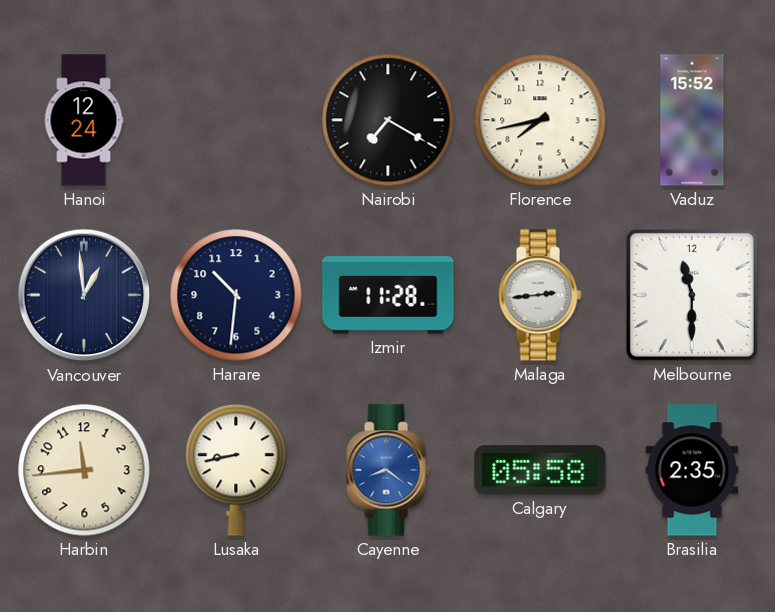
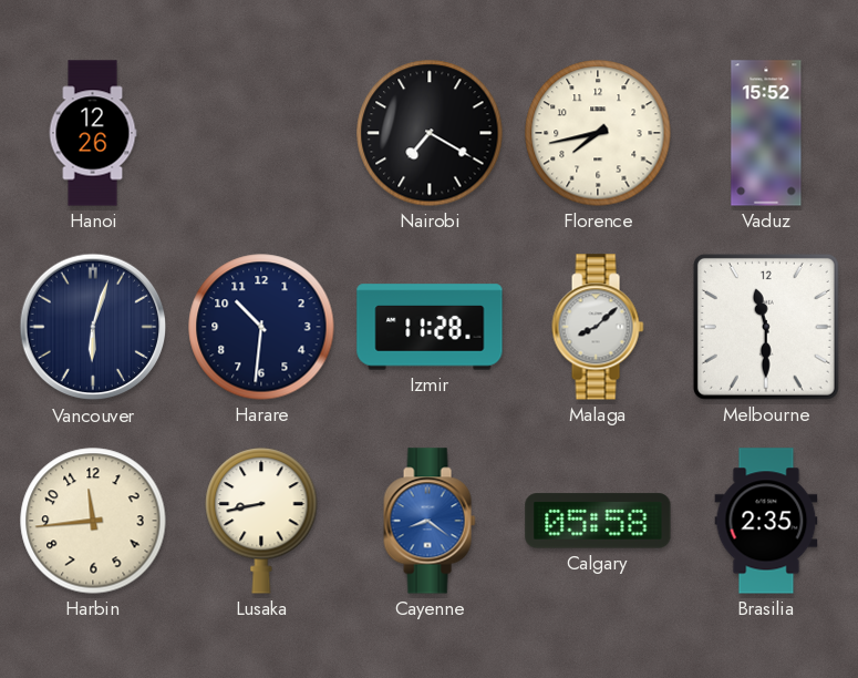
Hanoi: 12:24 -> 12:26 (93, 133)
Vancouver: 12:59 -> 6:03 (93, 327)
Malaga: 2:44 -> 8:08 (598, 327)
